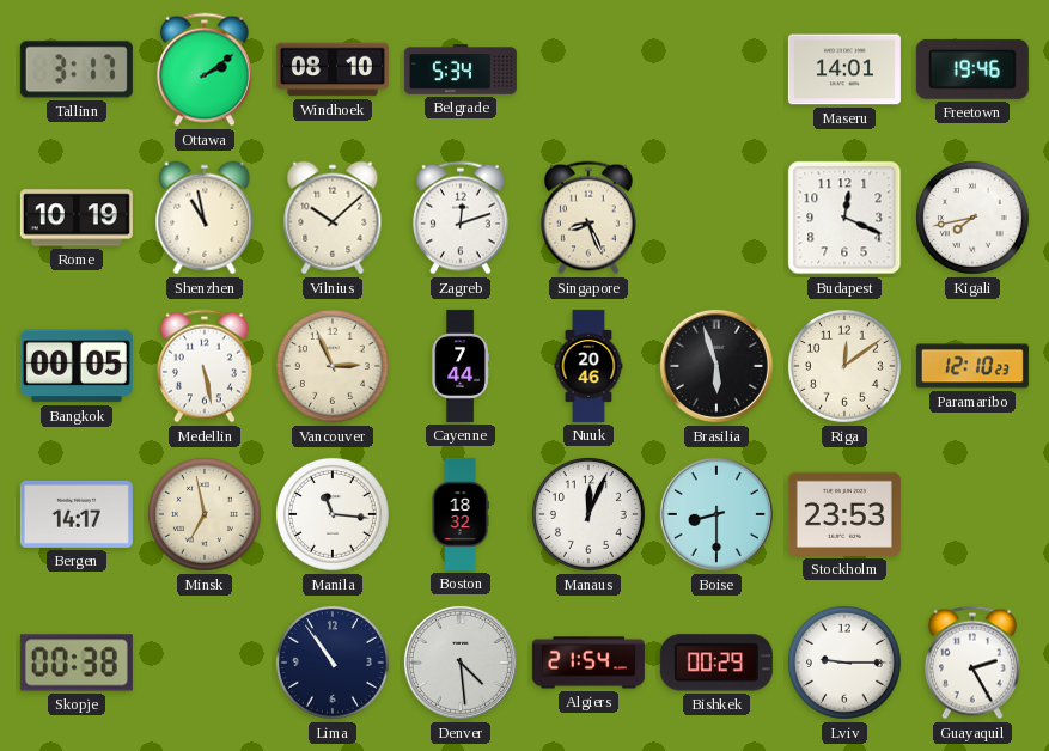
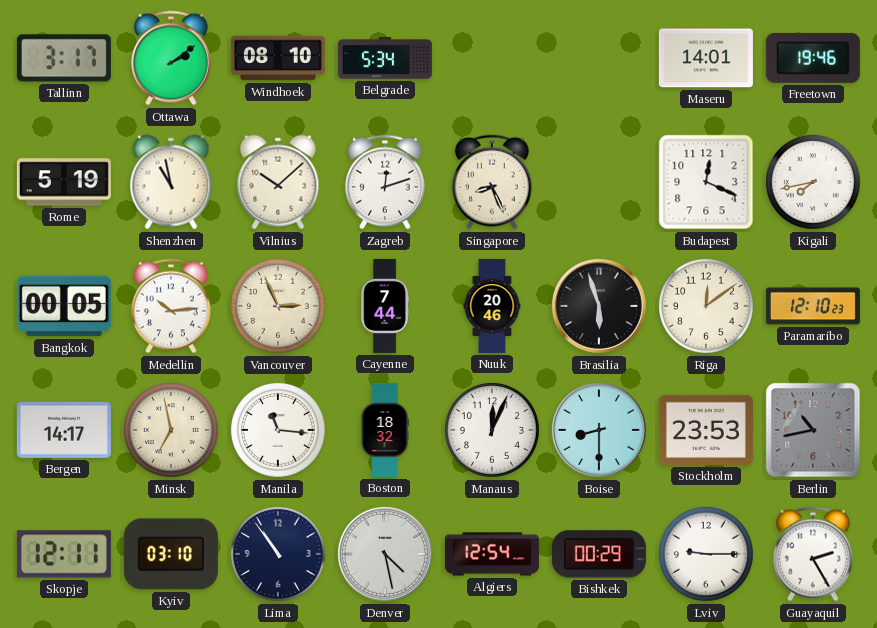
Rome: 10:19 -> 5:19 (64, 182)
Medellin: 5:28 -> 10:14 (171, 306)
Berlin: none -> 10:43 (813, 430)
Skopje: 00:38 -> 12:11 (64, 554)
Kyiv: none -> 03:10 (171, 554)
Denver: 4:29 -> 4:28 (385, 554)
Algiers: 21:54 -> 12:54 (492, 554)
